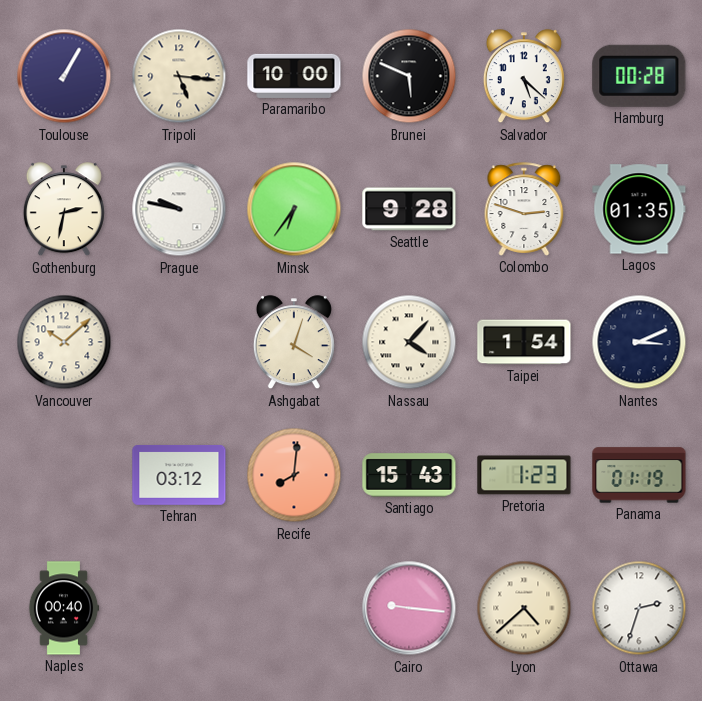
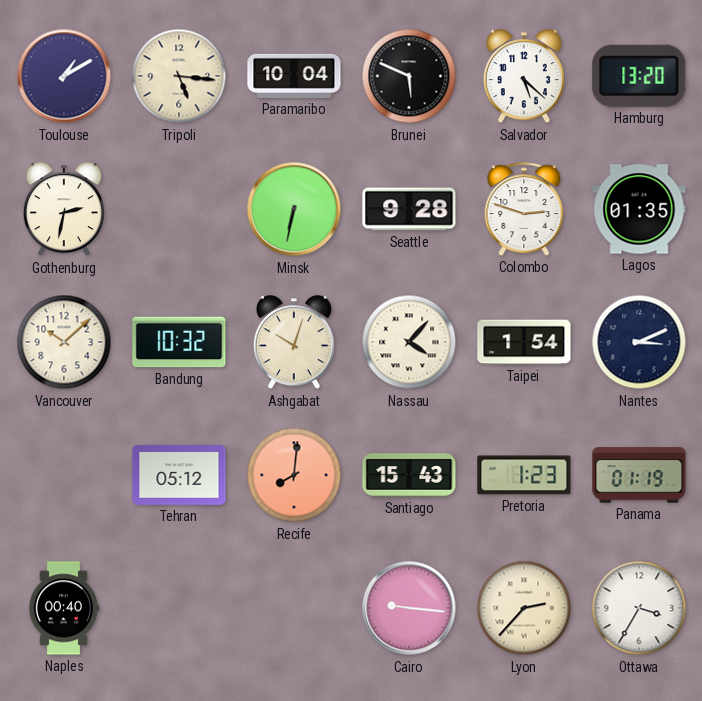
Toulouse: 1:05 -> 1:10 (64, 76)
Paramaribo: 10:00 -> 10:04 (294, 76)
Hamburg: 00:28 -> 13:20 (639, 76)
Prague: 9:47 -> none (179, 209)
Minsk: 6:36 -> 6:32 (294, 209)
Bandung: none -> 10:32 (179, 342)
Ashgabat: 4:03 -> 10:03 (294, 343)
Tehran: 03:12 -> 05:12 (179, 475)
Lyon: 4:38 -> 2:37 (524, 608)
Ottawa: 2:33 -> 3:35 (639, 608)
